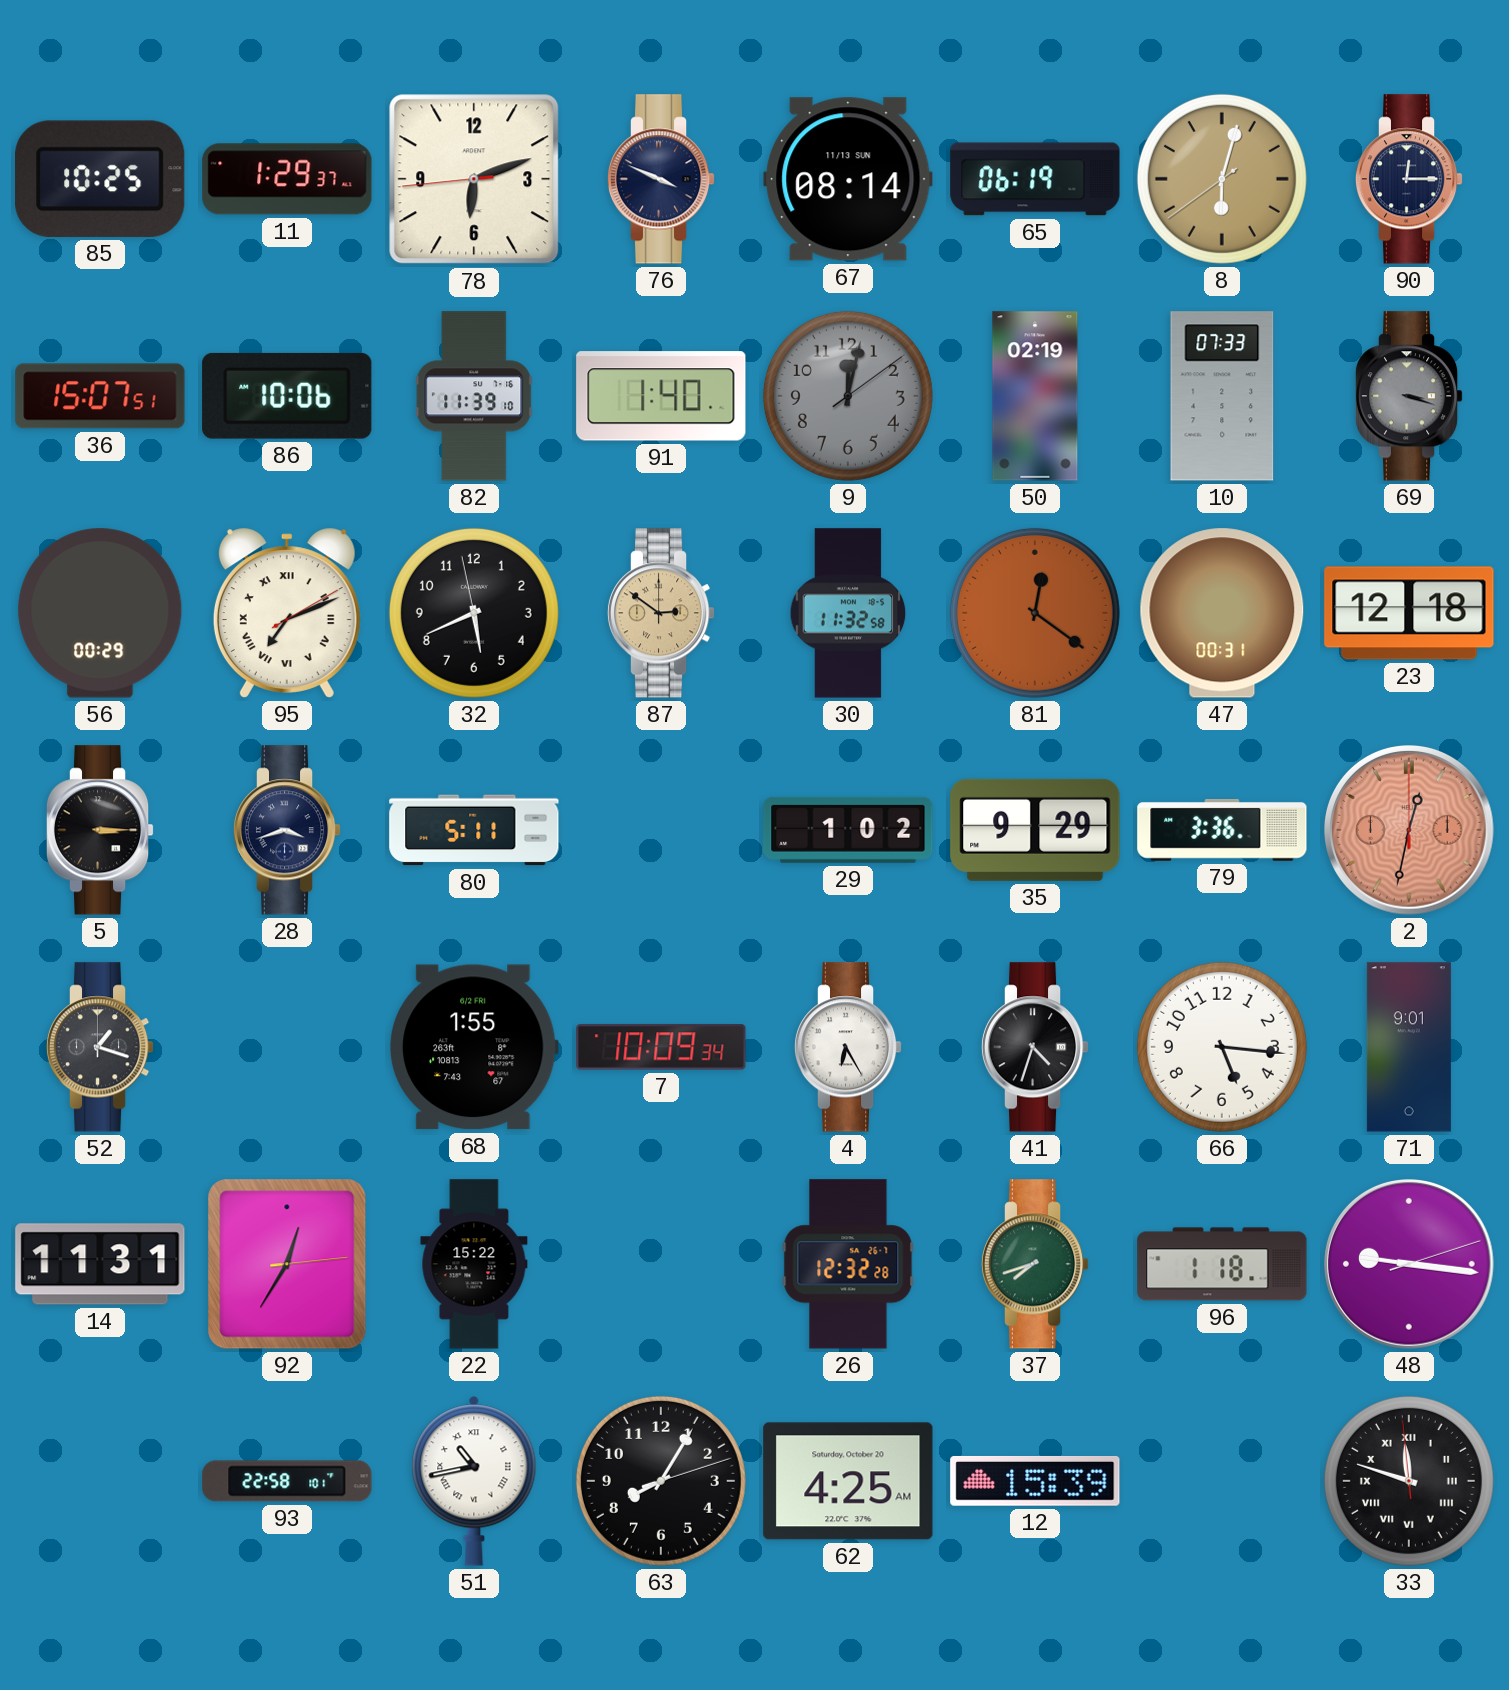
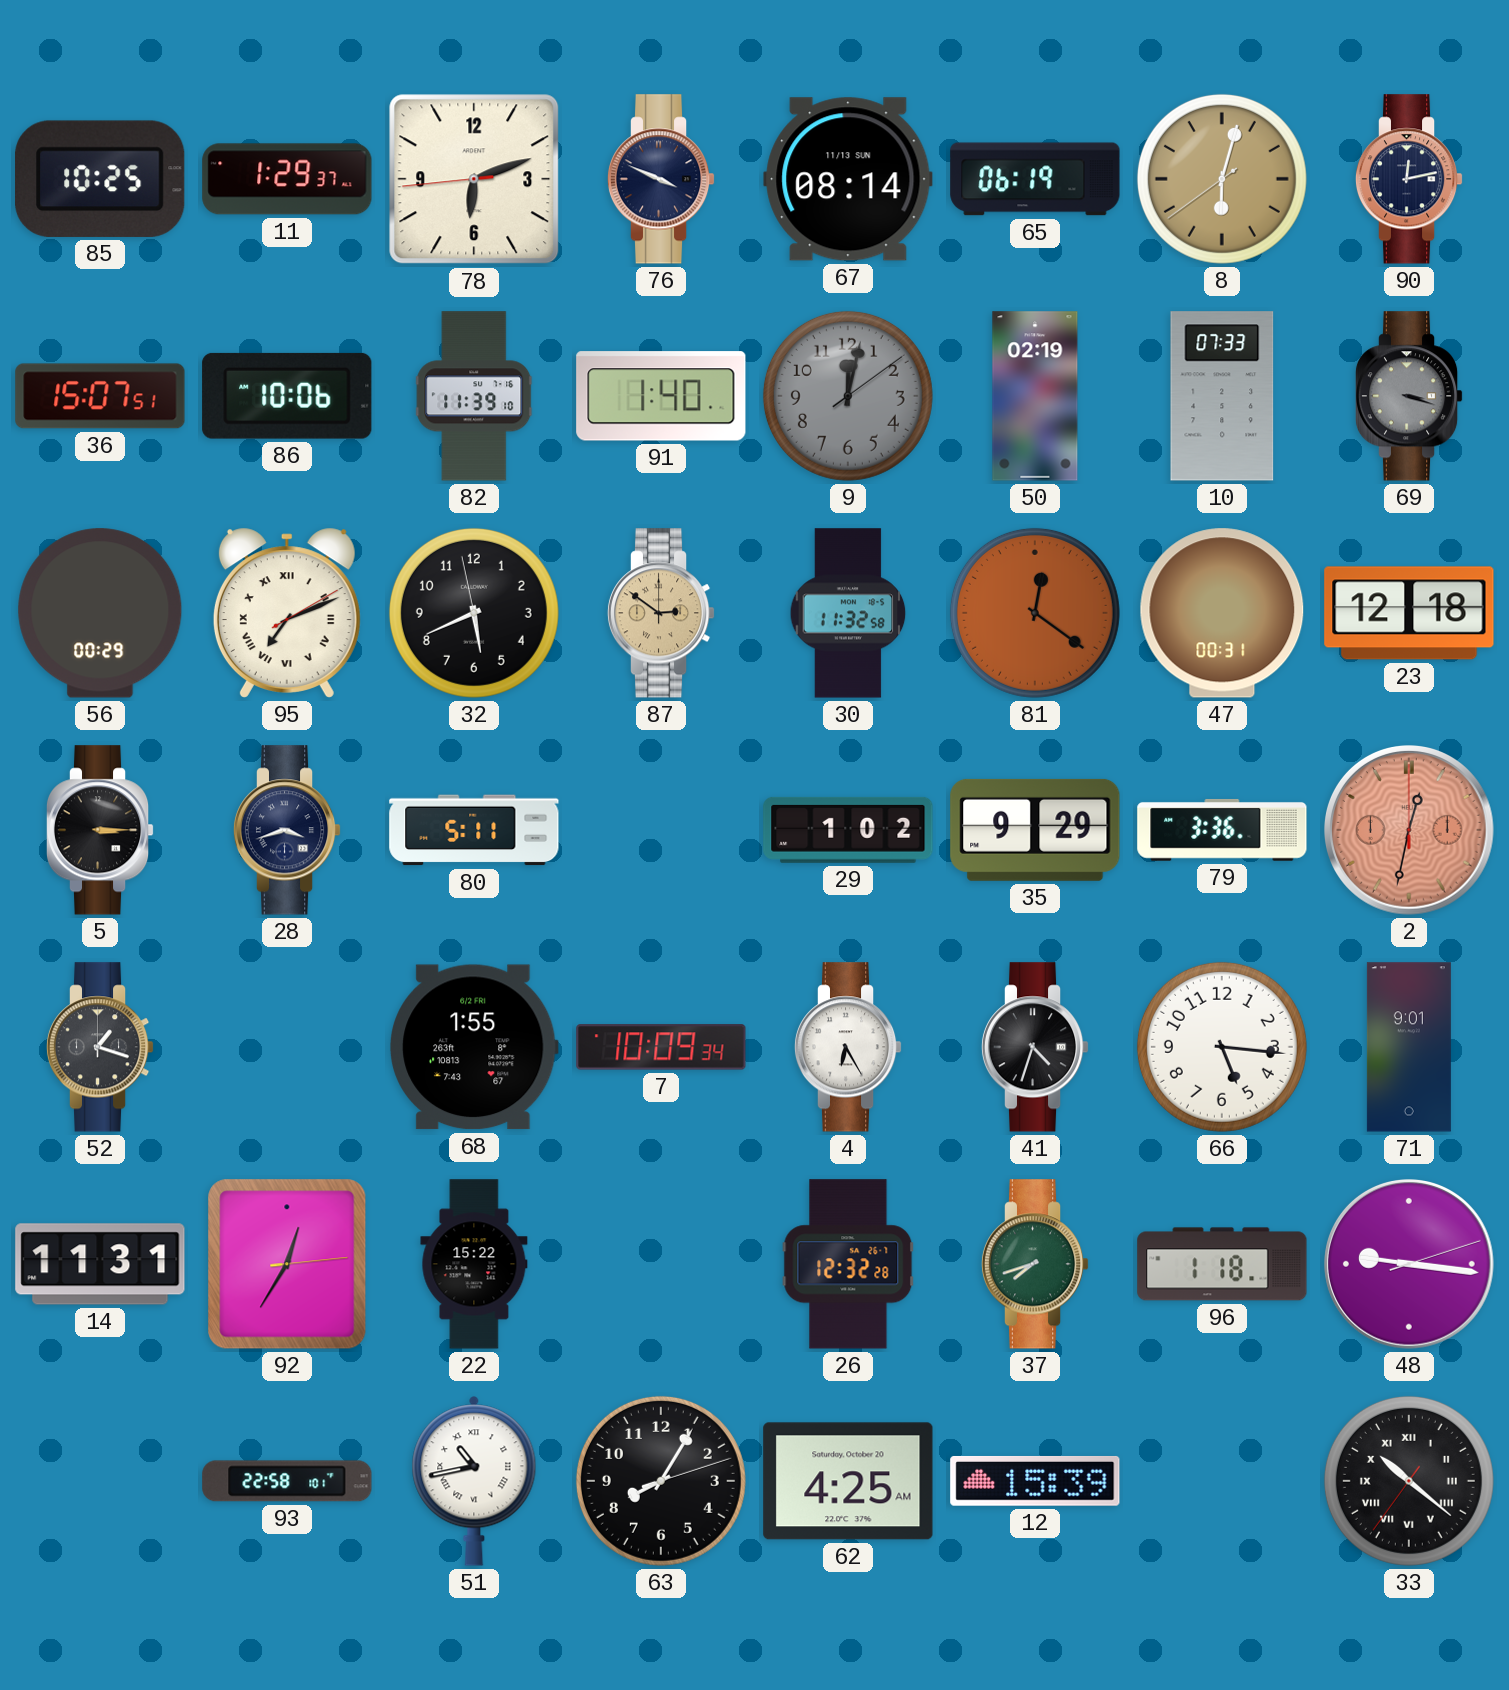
90: 12:15 -> 12:13 (1409, 179)
33: 11:47 -> 10:21 (1409, 1481)
